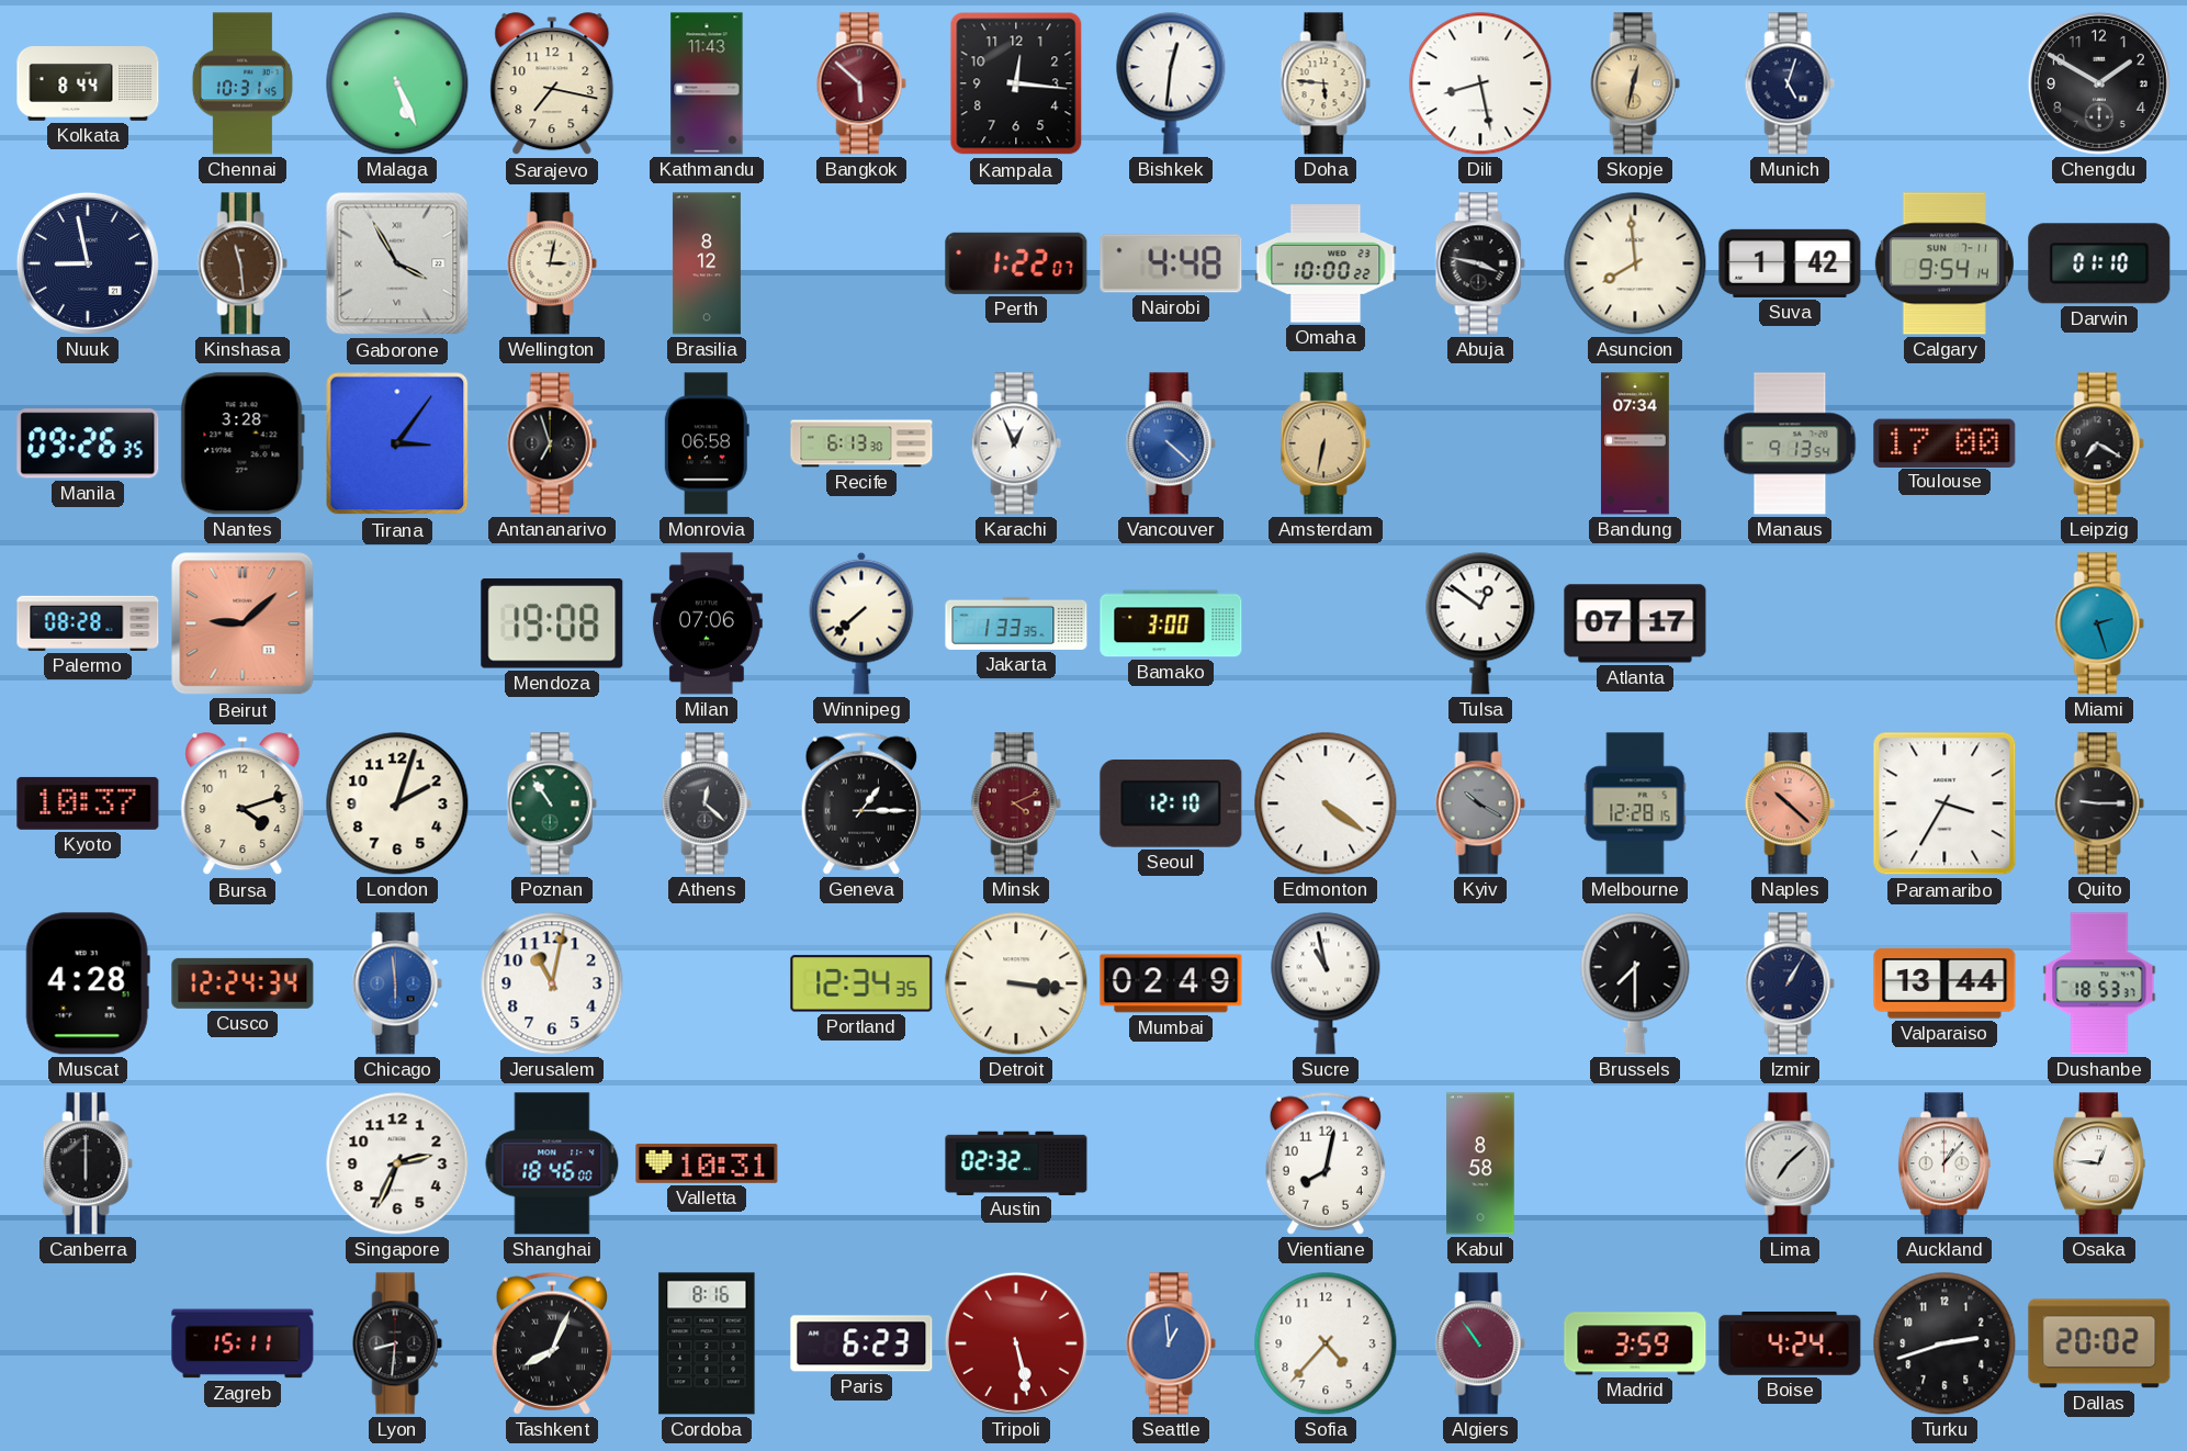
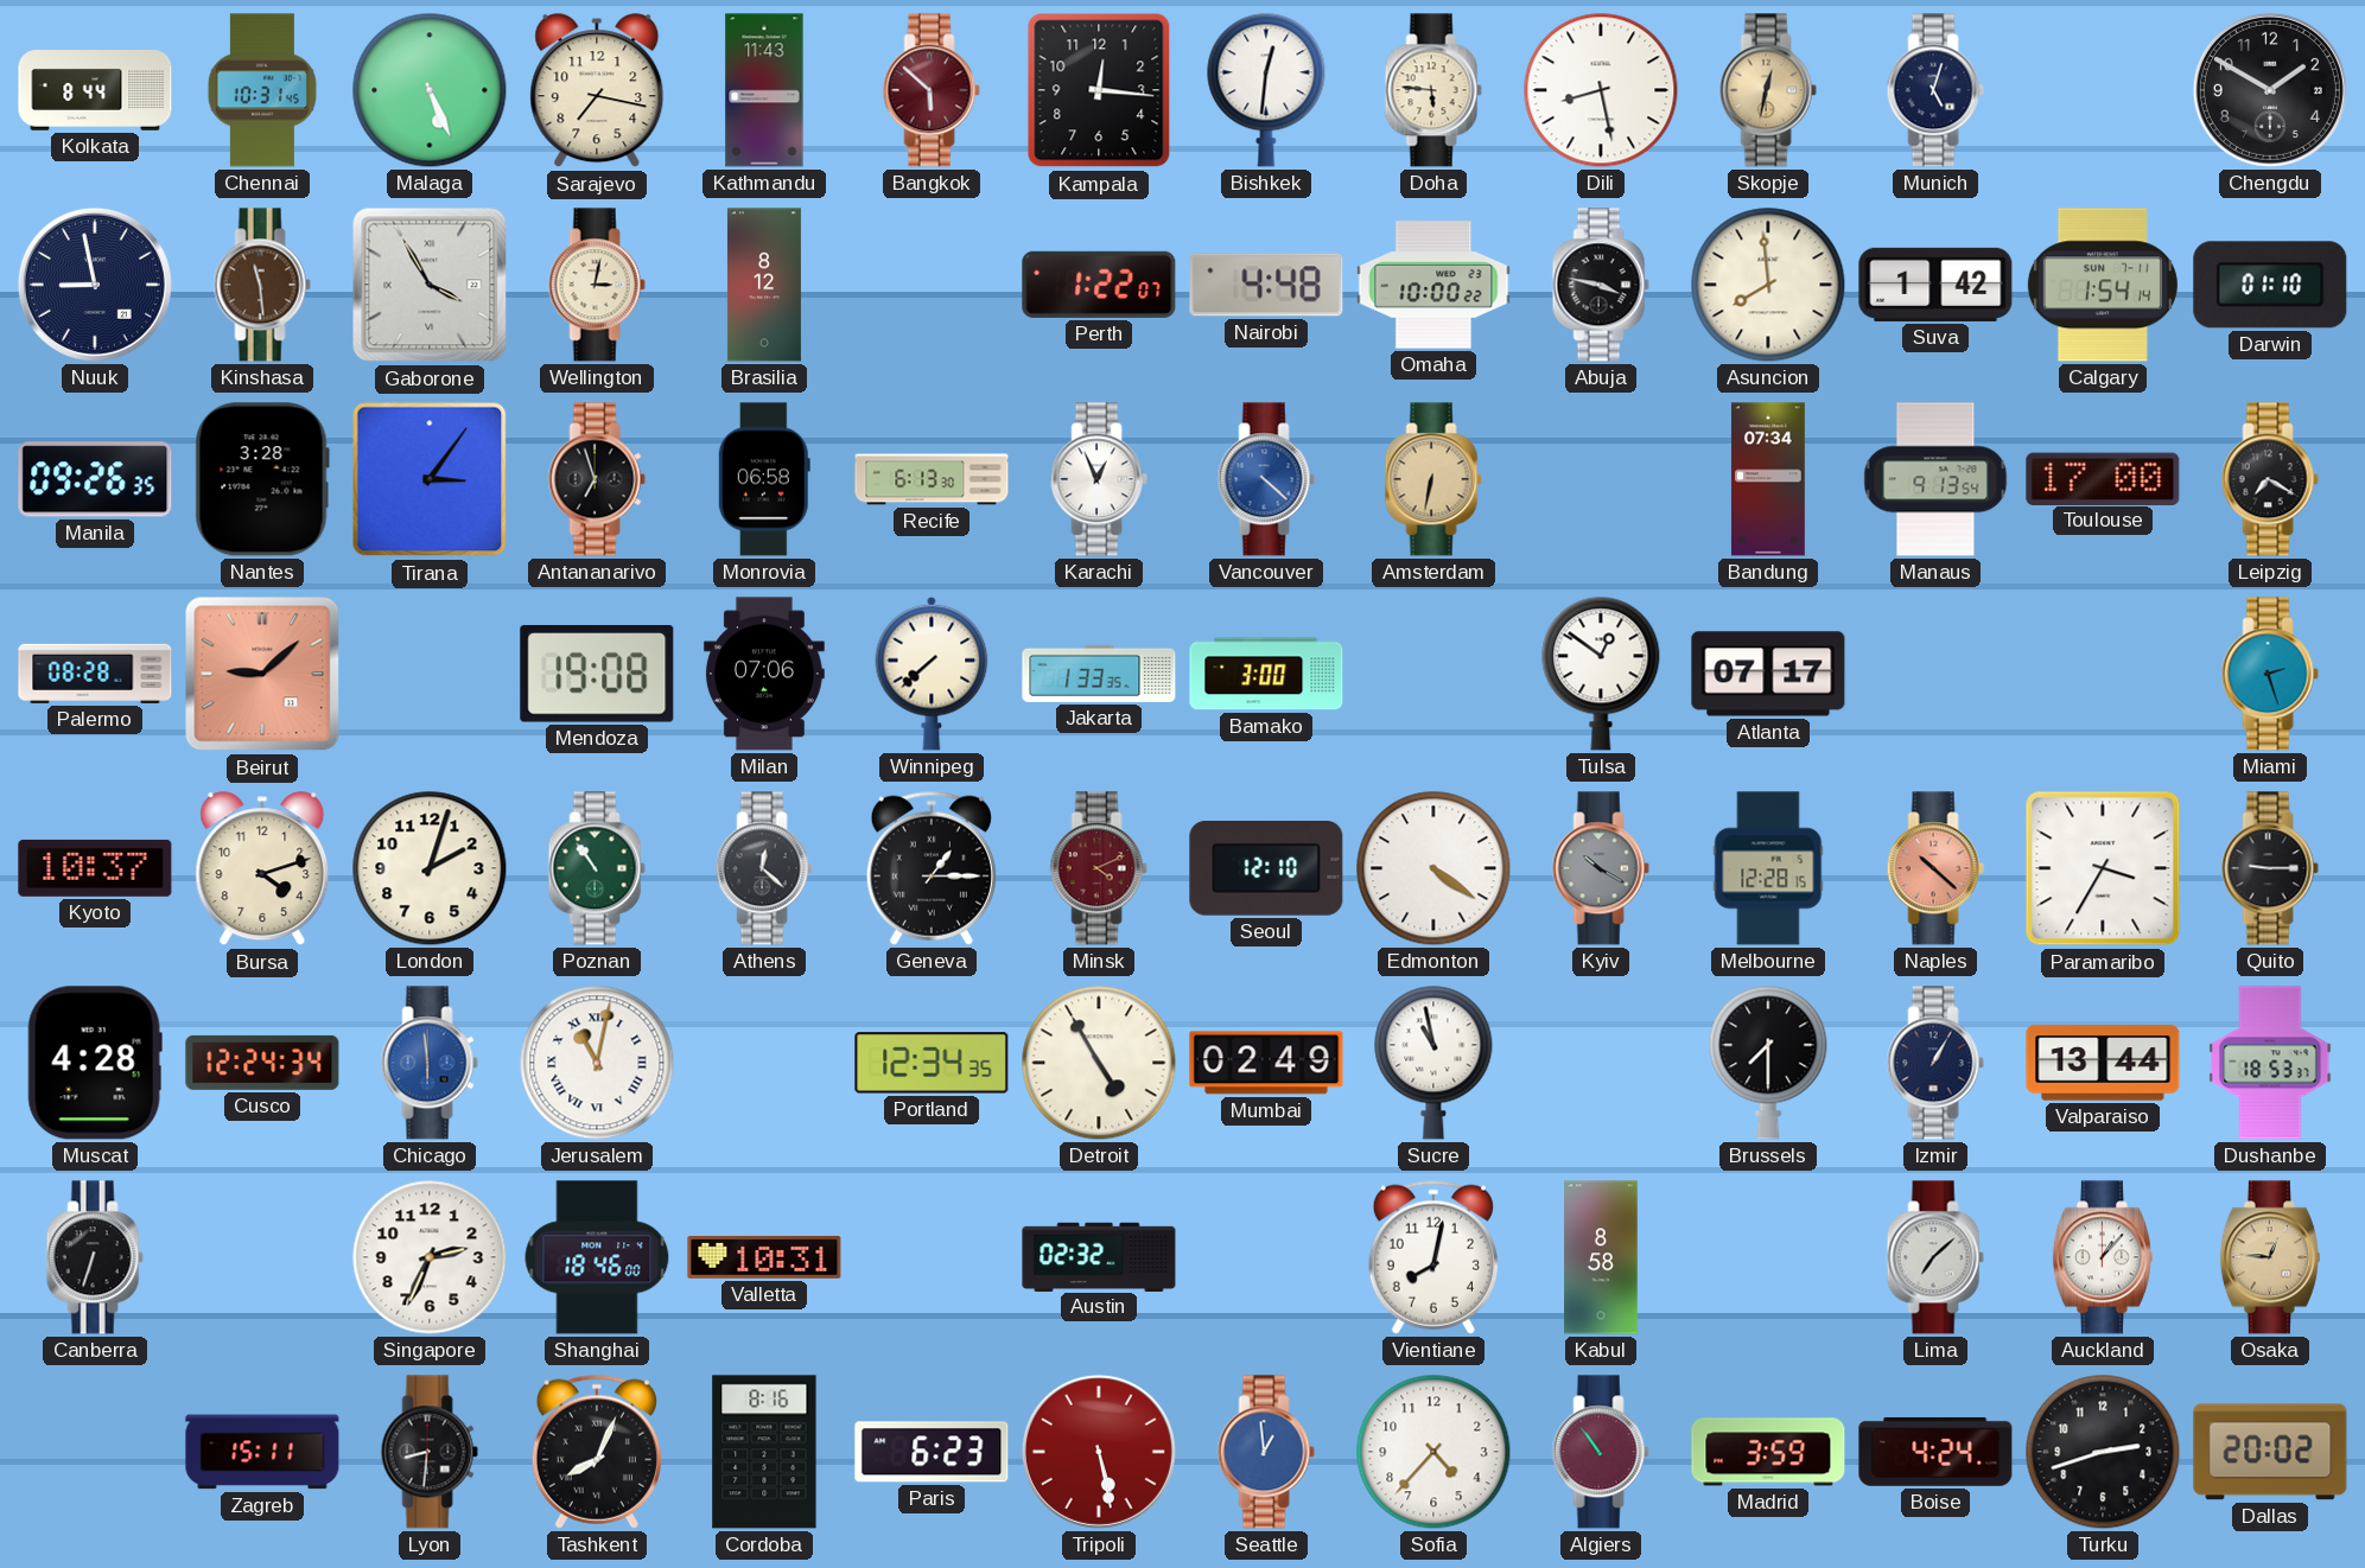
Calgary: 9:54 -> 1:54 (2103, 285)
Jerusalem numerals: Arabic -> Roman (597, 1063)
Detroit: 3:16 -> 4:55 (1099, 1063)
Canberra: 6:00 -> 6:33 (95, 1257)
Osaka dial: white -> champagne (2270, 1257)
